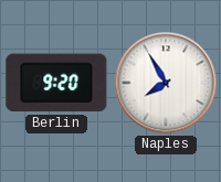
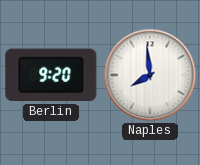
Naples: 7:55 -> 7:59 (150, 75)
